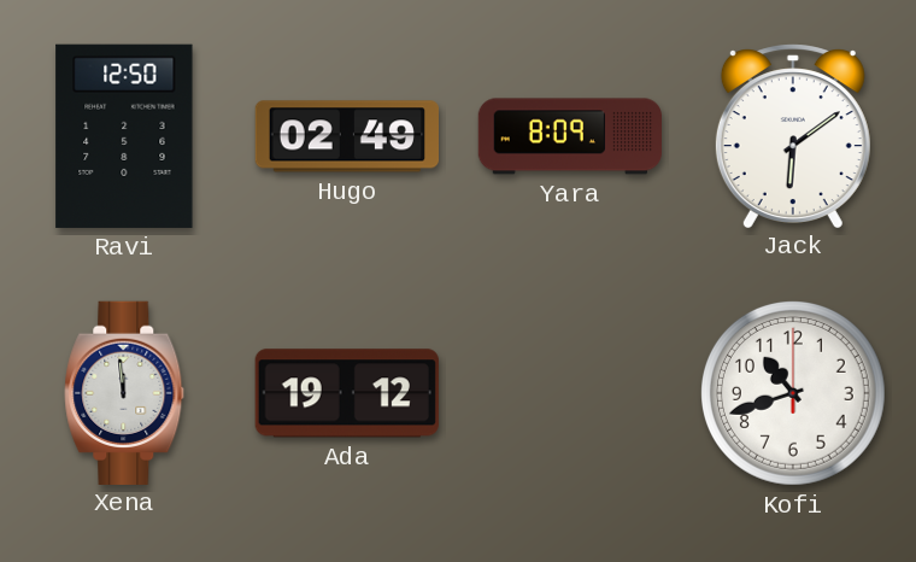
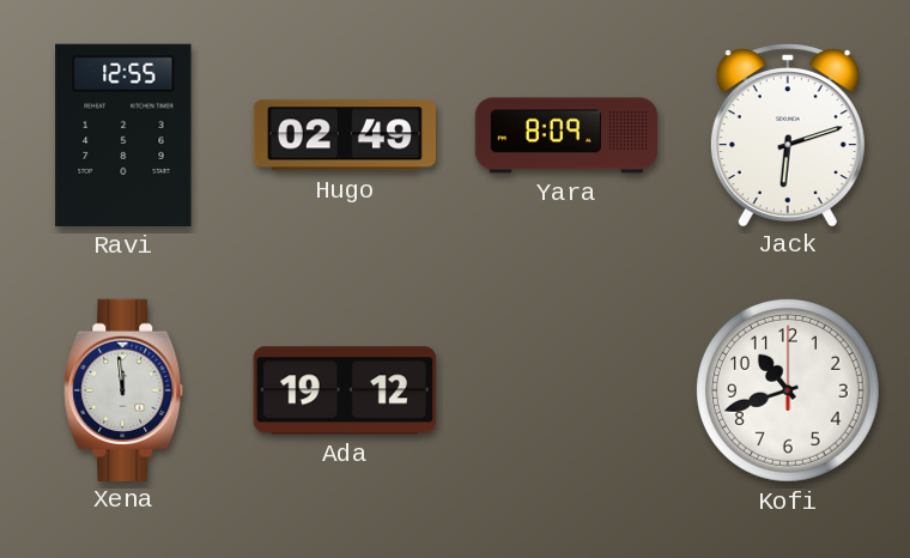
Ravi: 12:50 -> 12:55 (123, 135)
Jack: 6:09 -> 6:12 (788, 134)
